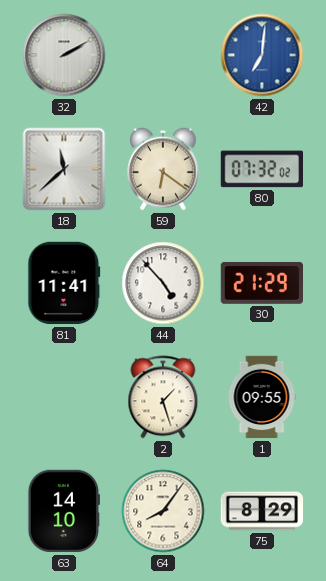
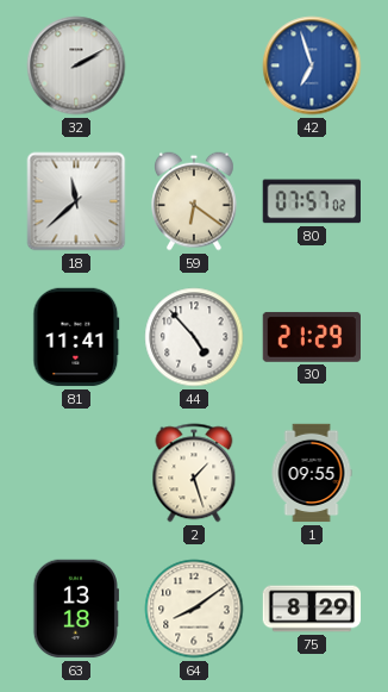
42: 7:01 -> 6:57 (312, 66)
80: 07:32 -> 07:57 (311, 201)
63: 14:10 -> 13:18 (76, 609)
64: 8:06 -> 8:09 (194, 609)
